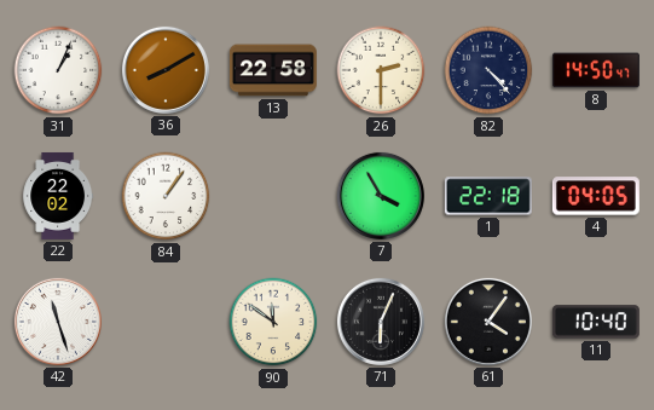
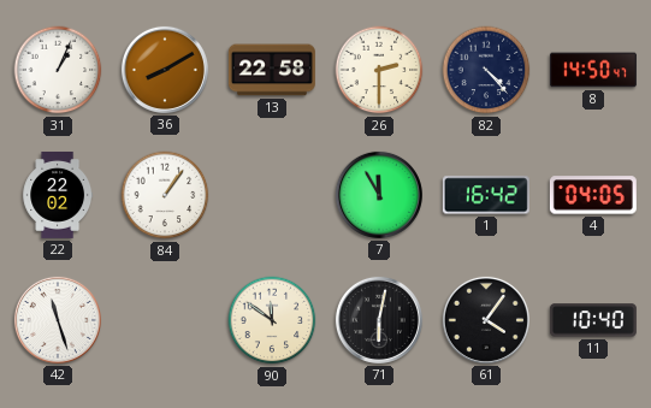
7: 3:55 -> 11:55 (379, 195)
1: 22:18 -> 16:42 (486, 195)
71: 6:04 -> 6:02 (379, 320)
